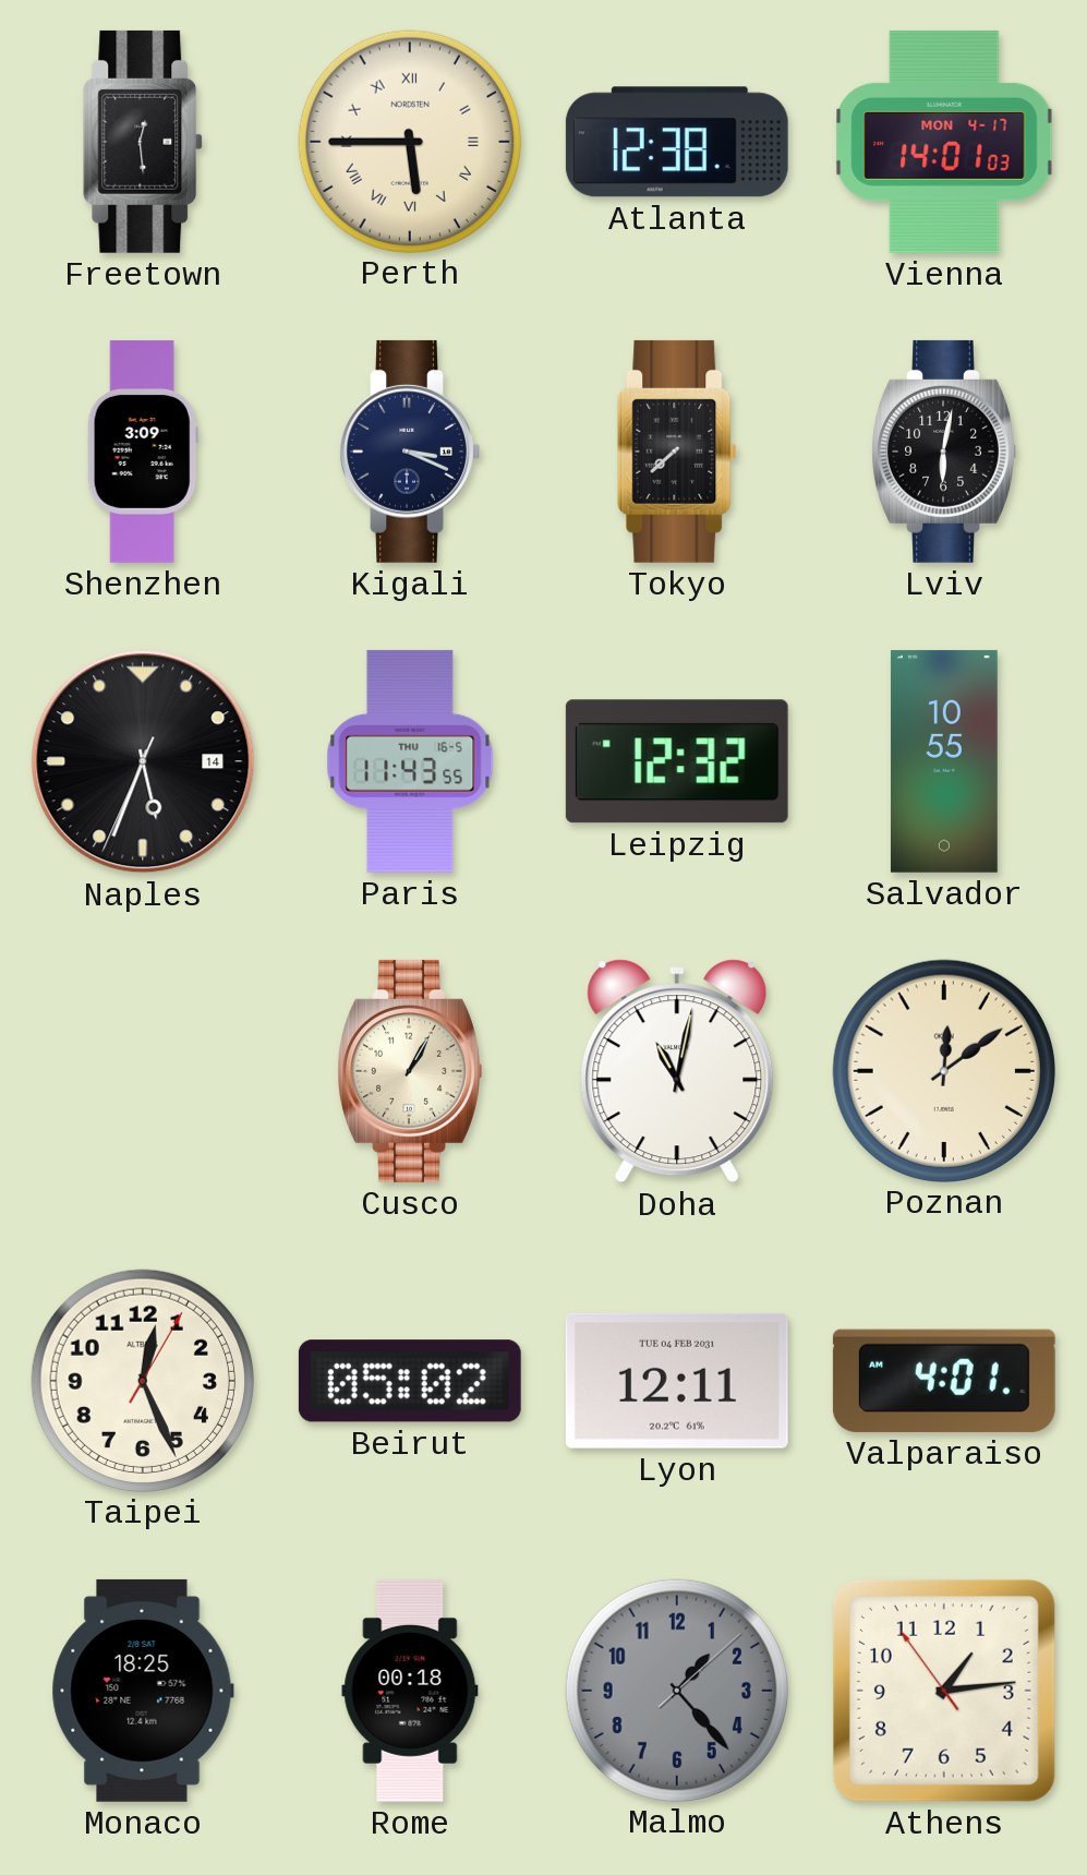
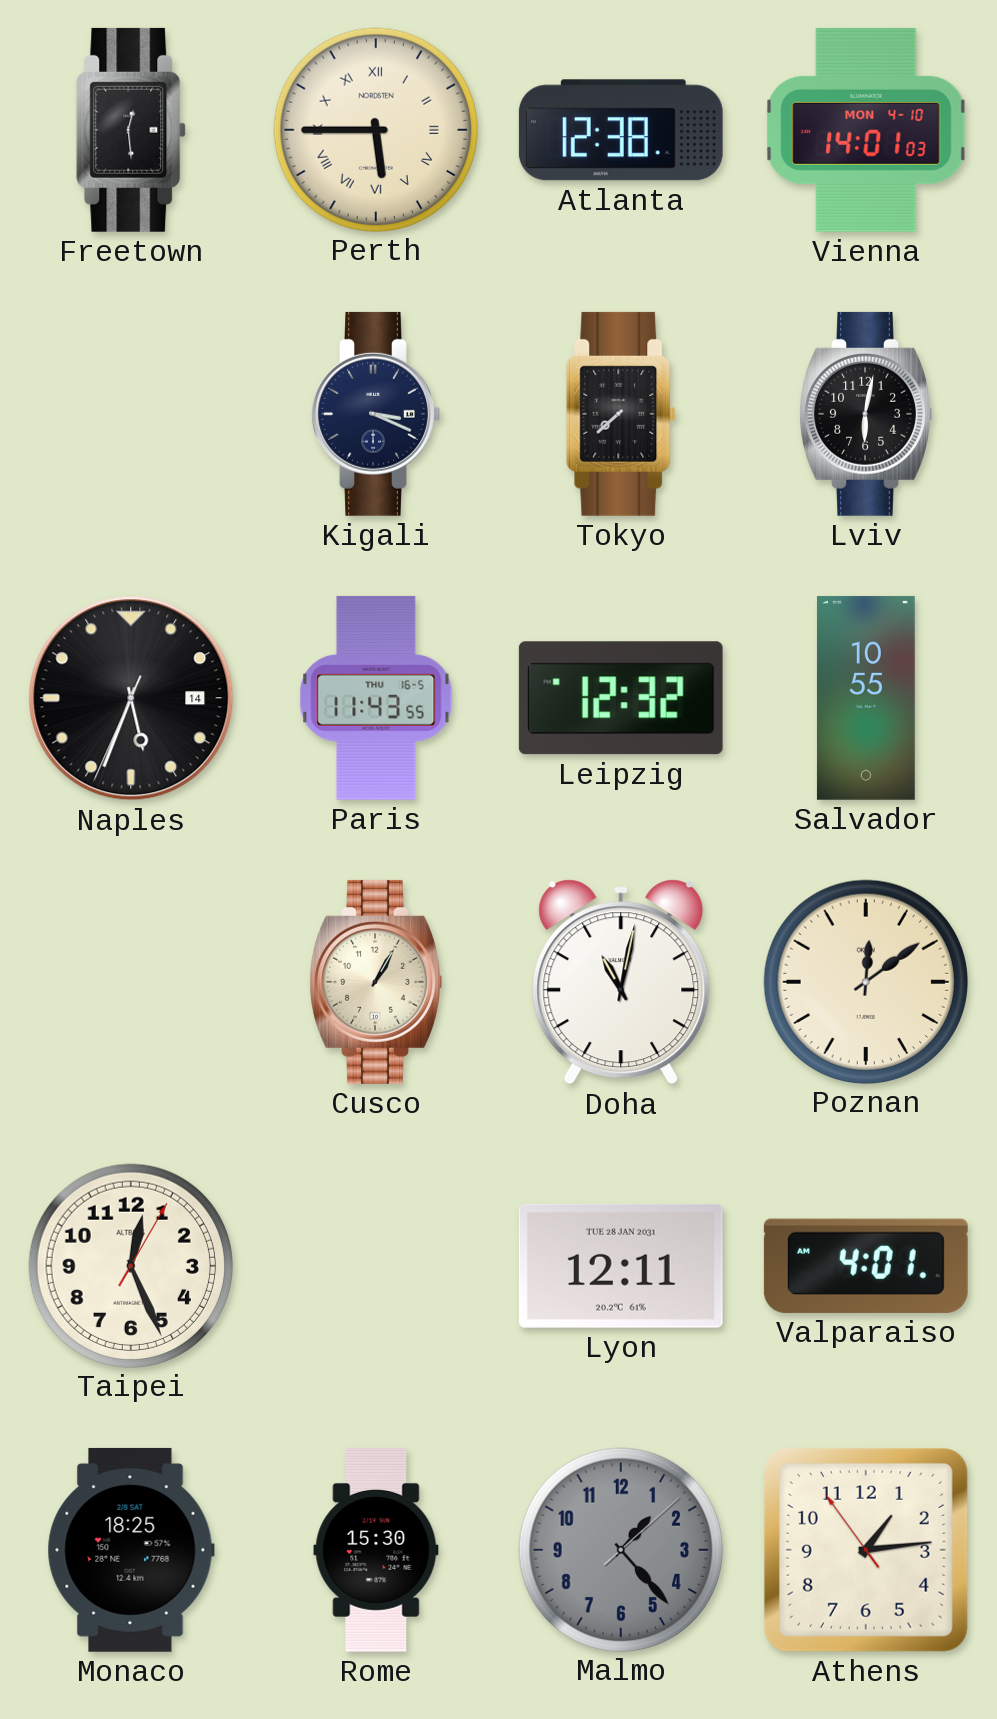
Vienna date: MON 4-17 -> MON 4-10 (866, 130)
Shenzhen: 3:09 -> none (143, 452)
Beirut: 05:02 -> none (410, 1381)
Lyon date: TUE 04 FEB 2031 -> TUE 28 JAN 2031 (621, 1266)
Rome: 00:18 -> 15:30 (376, 1550)
